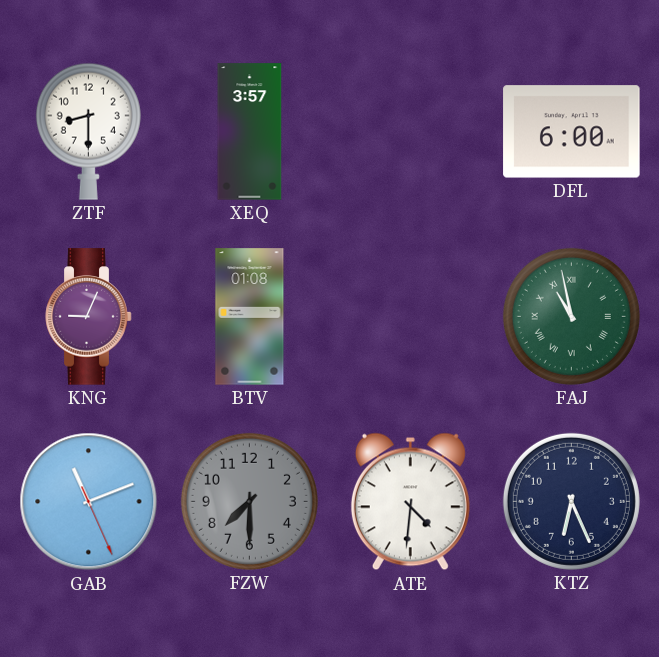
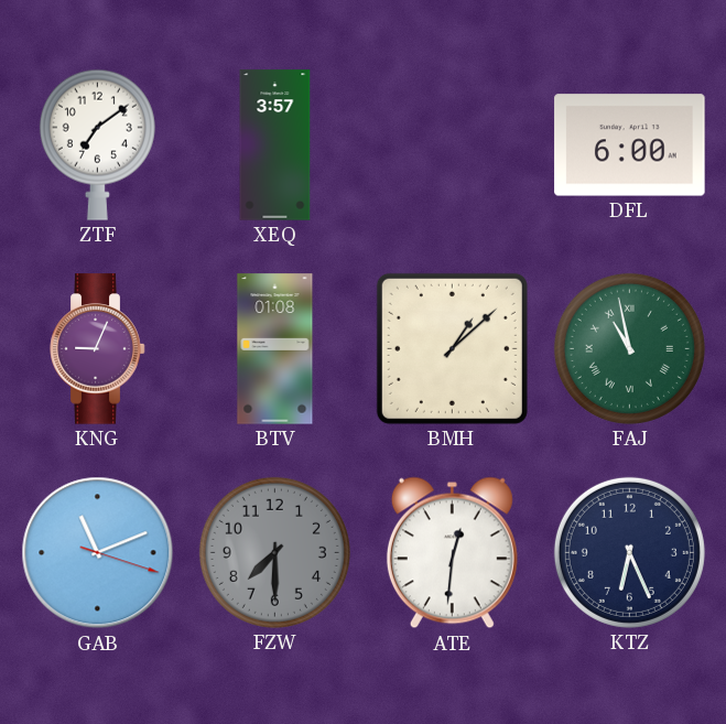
ZTF: 8:30 -> 7:09 (97, 144)
BMH: none -> 1:08 (452, 348)
GAB: 11:11:26 -> 11:11:18 (98, 553)
ATE: 4:31 -> 12:31 (452, 553)
